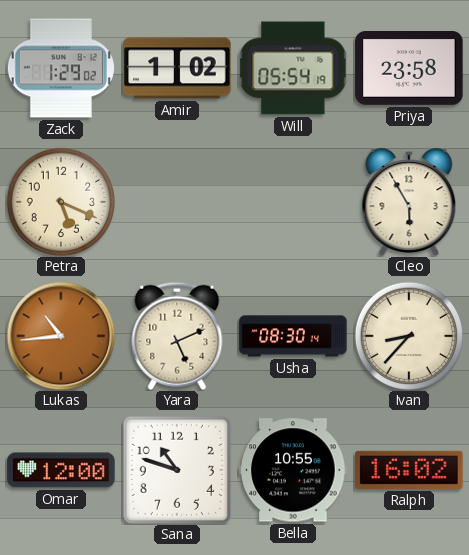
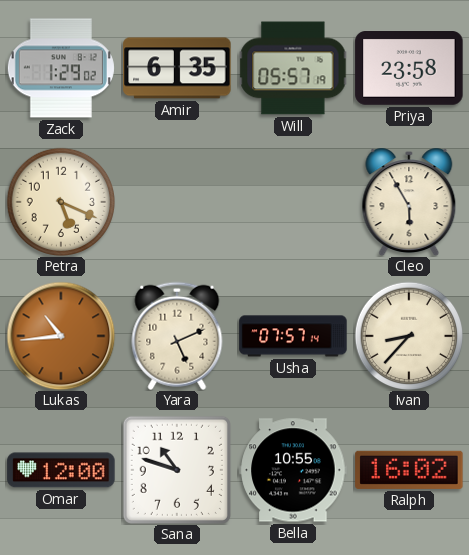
Amir: 1:02 -> 6:35 (177, 68)
Will: 05:54 -> 05:57 (293, 68)
Usha: 08:30 -> 07:57 (293, 336)
